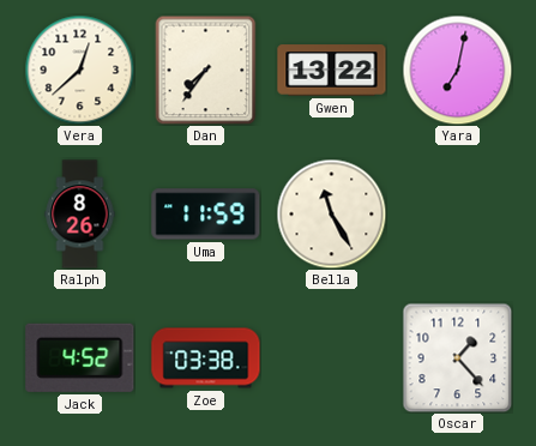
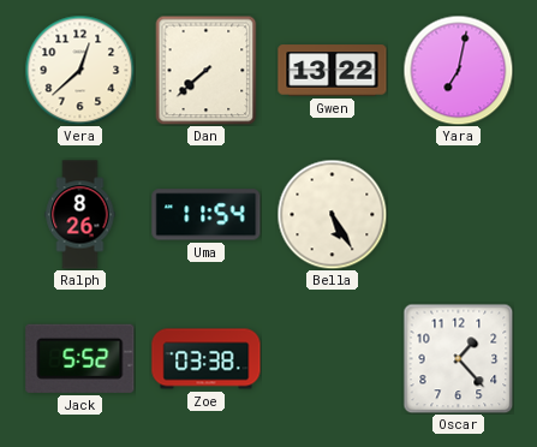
Dan: 7:36 -> 7:38 (207, 70)
Uma: 11:59 -> 11:54 (207, 215)
Bella: 11:25 -> 5:25 (332, 214)
Jack: 4:52 -> 5:52 (80, 358)
